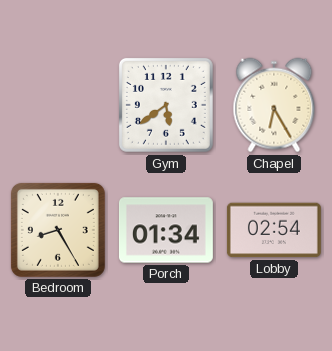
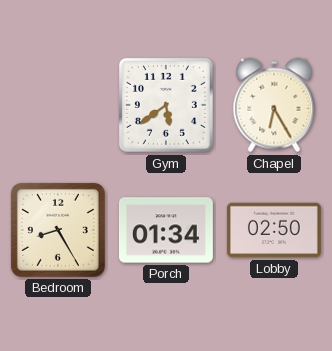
Lobby: 02:54 -> 02:50 (274, 230)
